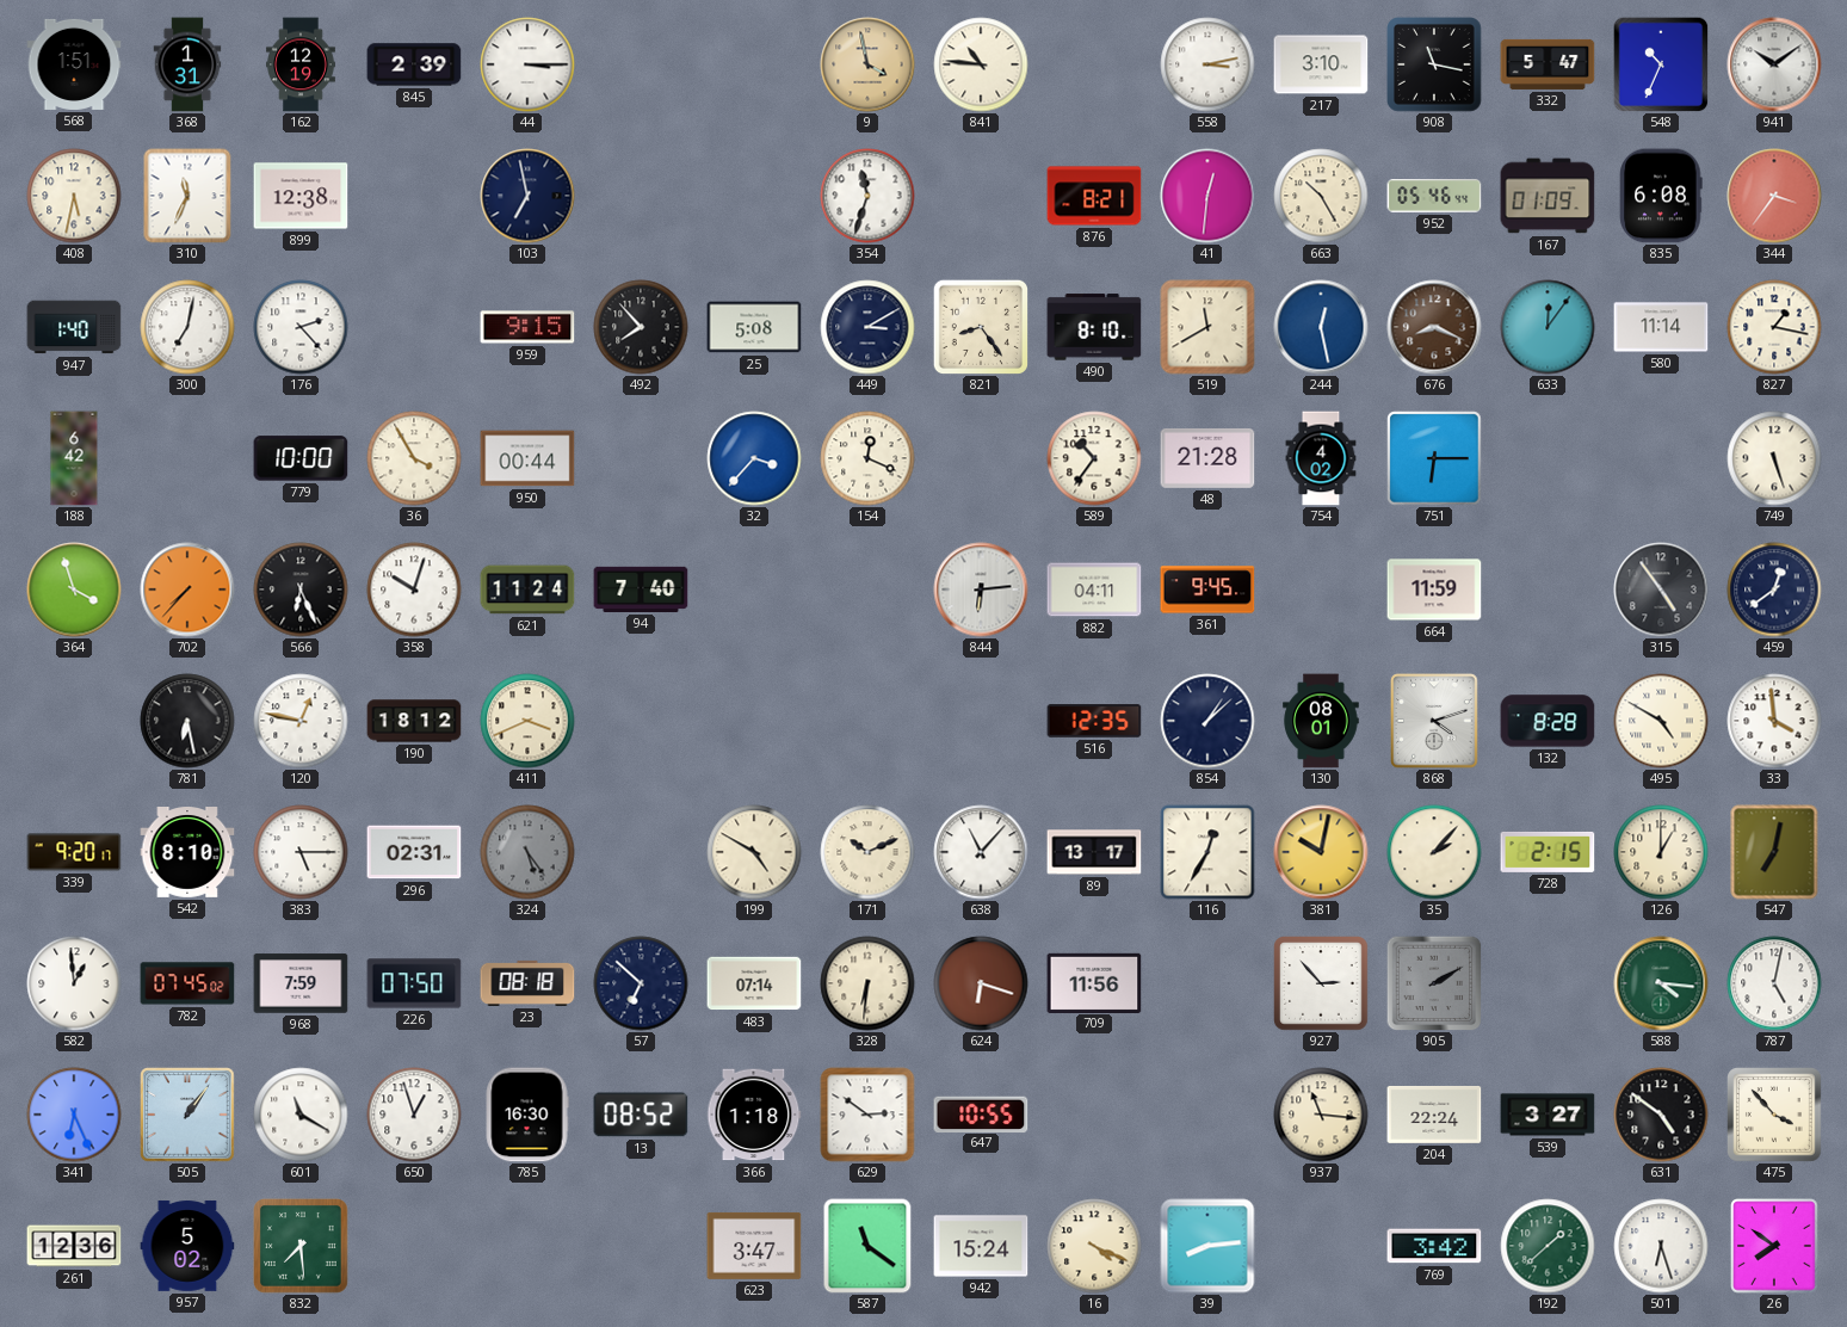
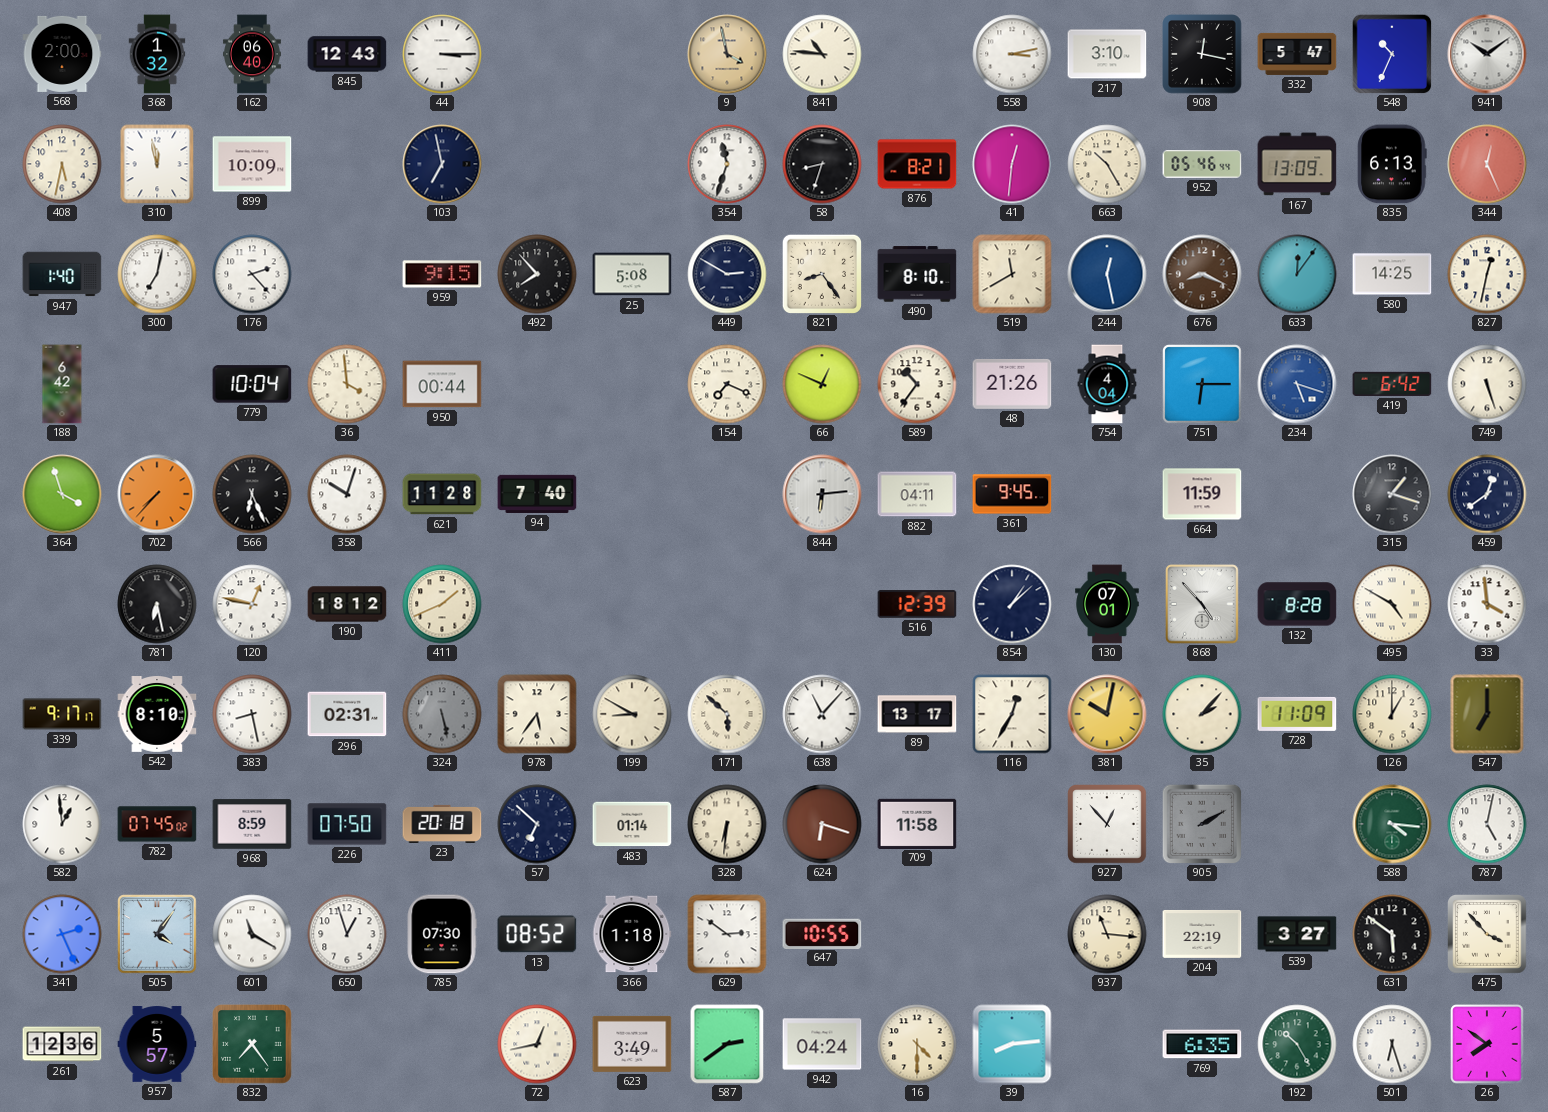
568: 1:51 -> 2:00 (62, 54)
368: 1:31 -> 1:32 (157, 54)
162: 12:19 -> 06:40 (253, 54)
845: 2:39 -> 12:43 (347, 54)
908: 11:17 -> 12:17 (1203, 55)
310: 11:34 -> 11:58 (157, 164)
899: 12:38 -> 10:09 (252, 164)
58: none -> 8:33 (822, 164)
167: 01:09 -> 13:09 (1297, 164)
835: 6:08 -> 6:13 (1392, 164)
344: 3:36 -> 12:26 (1487, 164)
449: 3:10 -> 2:50 (727, 274)
580: 11:14 -> 14:25 (1392, 274)
827: 1:17 -> 12:32 (1487, 274)
779: 10:00 -> 10:04 (252, 384)
36: 3:55 -> 3:59 (347, 384)
32: 3:37 -> none (754, 458)
154: 12:19 -> 7:19 (727, 384)
66: none -> 12:49 (822, 384)
48: 21:28 -> 21:26 (1012, 384)
754: 4:02 -> 4:04 (1107, 384)
234: none -> 5:18 (1297, 384)
419: none -> 6:42 (1392, 384)
621: 11:24 -> 11:28 (442, 494)
315: 4:54 -> 1:18 (1392, 494)
411: 3:41 -> 1:41 (442, 604)
516: 12:35 -> 12:39 (917, 604)
130: 08:01 -> 07:01 (1107, 604)
868: 4:12 -> 4:53 (1202, 604)
339: 9:20 -> 9:17 (62, 714)
383: 5:15 -> 8:28 (252, 714)
324: 5:24 -> 5:28 (442, 714)
978: none -> 5:36 (537, 714)
199: 4:50 -> 8:50 (632, 714)
171: 10:11 -> 5:52 (727, 714)
728: 2:15 -> 11:09 (1297, 714)
547: 7:02 -> 7:00 (1487, 714)
968: 7:59 -> 8:59 (252, 824)
23: 08:18 -> 20:18 (442, 824)
483: 07:14 -> 01:14 (632, 824)
709: 11:56 -> 11:58 (917, 823)
927: 2:53 -> 12:53 (1108, 825)
341: 6:26 -> 2:26 (62, 934)
505: 1:06 -> 4:06 (157, 934)
785: 16:30 -> 07:30 (442, 934)
204: 22:24 -> 22:19 (1202, 934)
631: 4:51 -> 5:51 (1392, 934)
957: 5:02 -> 5:57 (157, 1044)
832: 7:29 -> 7:24 (253, 1045)
72: none -> 12:43 (537, 1044)
623: 3:47 -> 3:49 (632, 1044)
587: 11:21 -> 2:39 (727, 1044)
942: 15:24 -> 04:24 (822, 1044)
16: 4:19 -> 4:30 (917, 1044)
769: 3:42 -> 6:35 (1202, 1044)
192: 1:38 -> 10:25 (1297, 1044)
